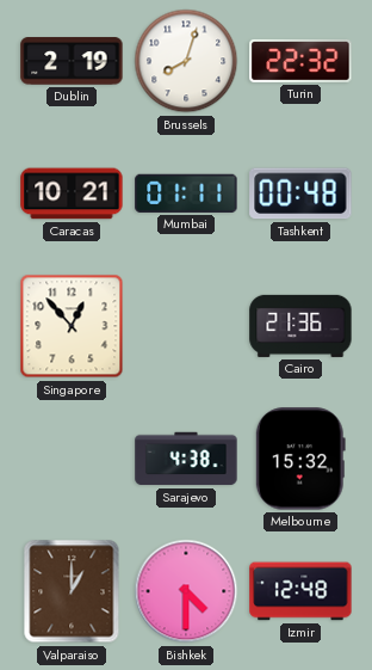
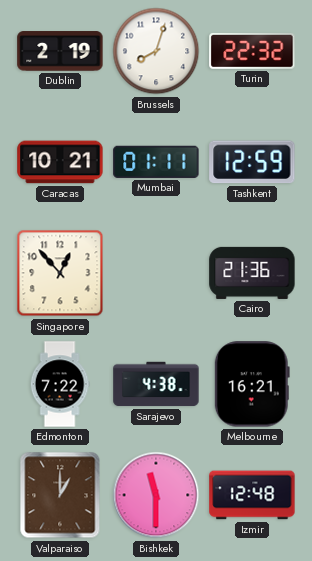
Tashkent: 00:48 -> 12:59 (252, 162)
Edmonton: none -> 7:22 (60, 384)
Melbourne: 15:32 -> 16:21 (252, 384)
Bishkek: 4:30 -> 11:30 (156, 495)
